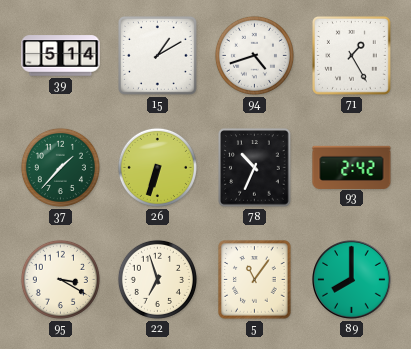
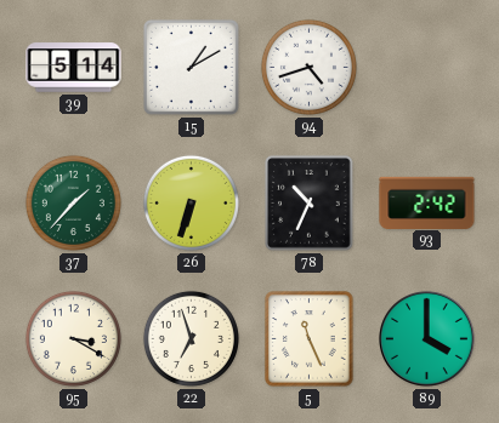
71: 1:25 -> none (352, 56)
5: 11:06 -> 11:26 (310, 339)
89: 8:00 -> 4:00 (427, 339)
